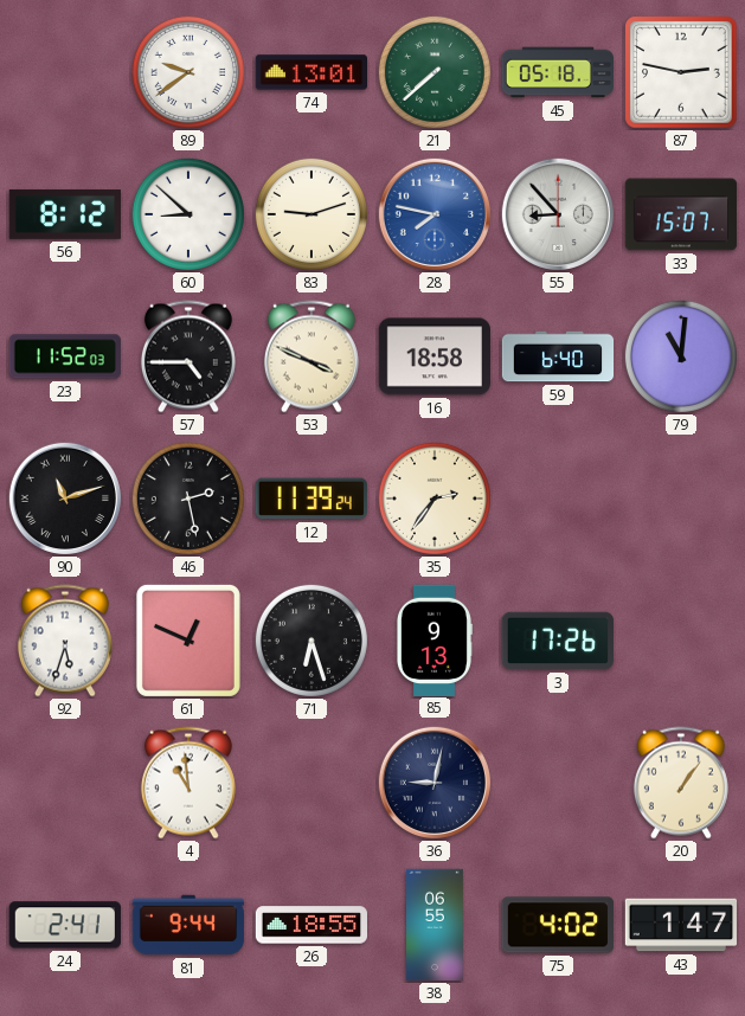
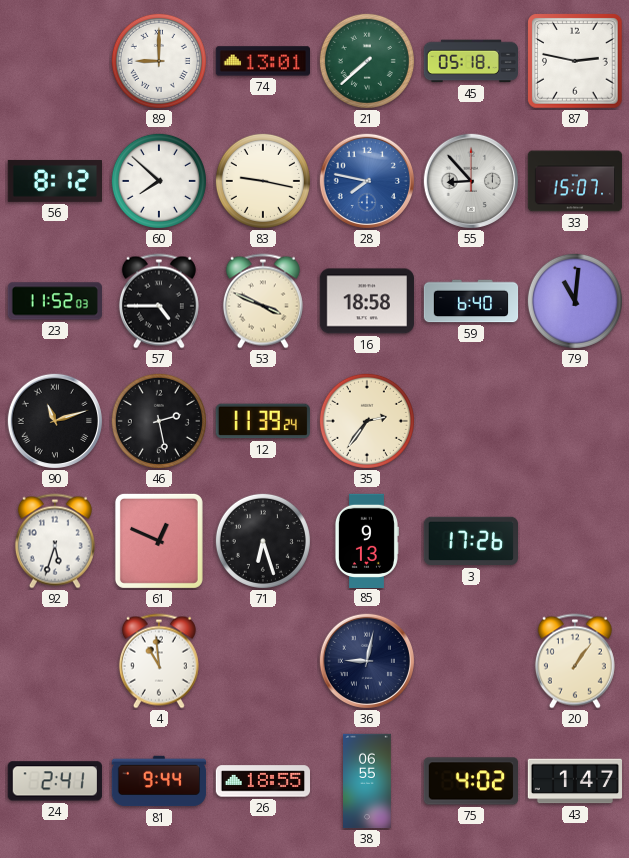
89: 9:39 -> 9:00 (159, 61)
60: 8:52 -> 7:52 (159, 181)
83: 9:12 -> 9:17 (263, 181)
